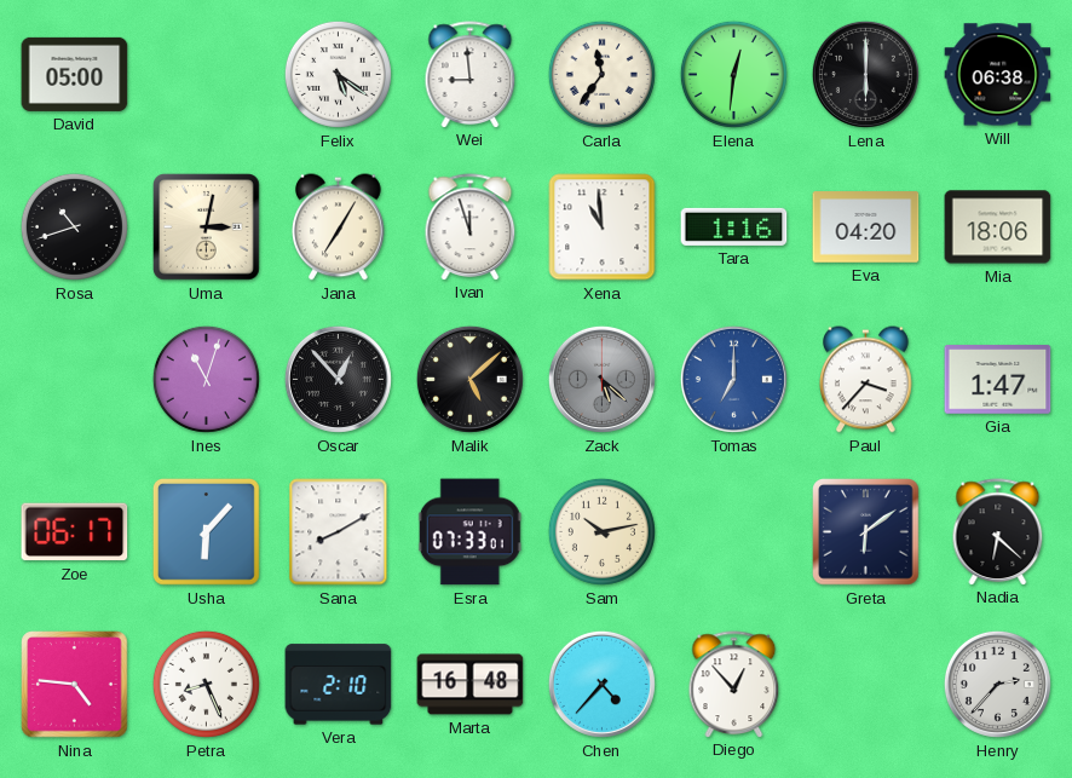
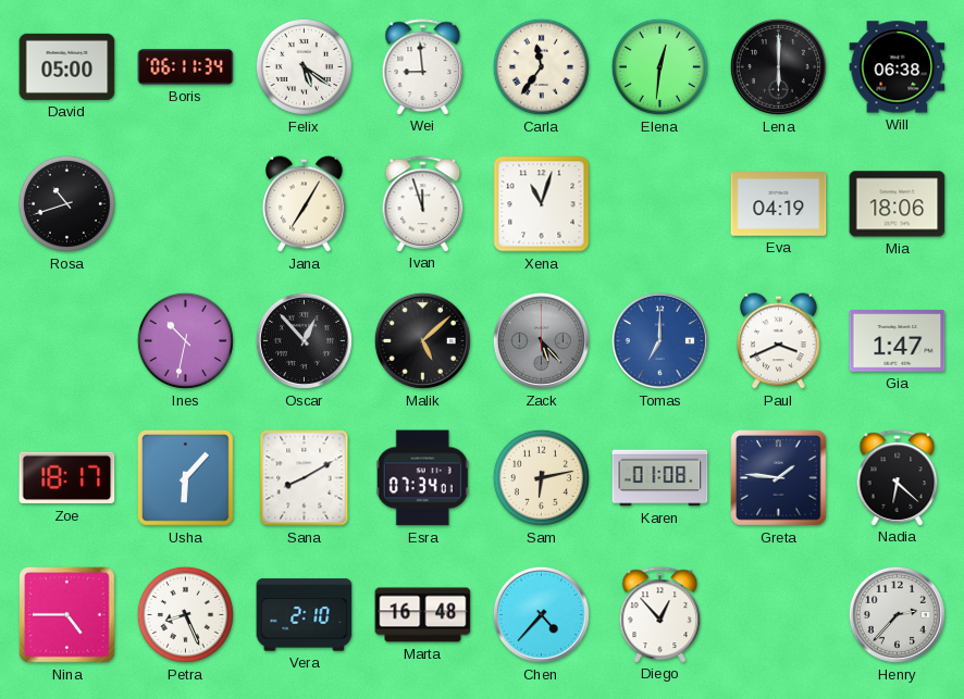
Boris: none -> 06:11 (186, 67)
Uma: 3:02 -> none (207, 227)
Xena: 10:59 -> 11:03 (542, 204)
Tara: 1:16 -> none (734, 226)
Eva: 04:20 -> 04:19 (779, 204)
Ines: 11:03 -> 10:32 (185, 340)
Zack: 5:22 -> 5:23 (541, 340)
Paul: 3:37 -> 3:41 (779, 341)
Zoe: 06:17 -> 18:17 (67, 478)
Esra: 07:33 -> 07:34 (422, 478)
Sam: 10:13 -> 6:13 (541, 477)
Karen: none -> 01:08 (660, 478)
Greta: 6:09 -> 1:46 (779, 478)
Nina: 4:46 -> 4:45 (67, 615)
